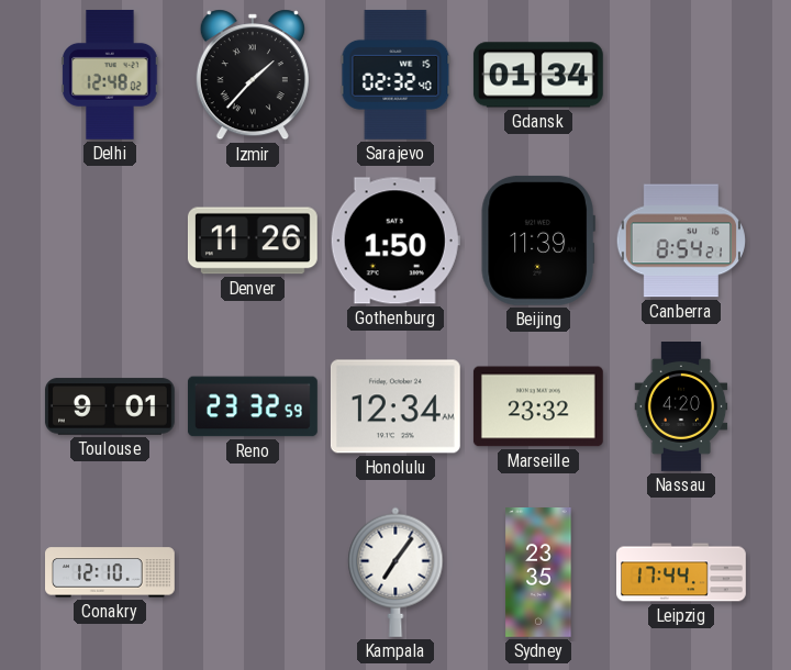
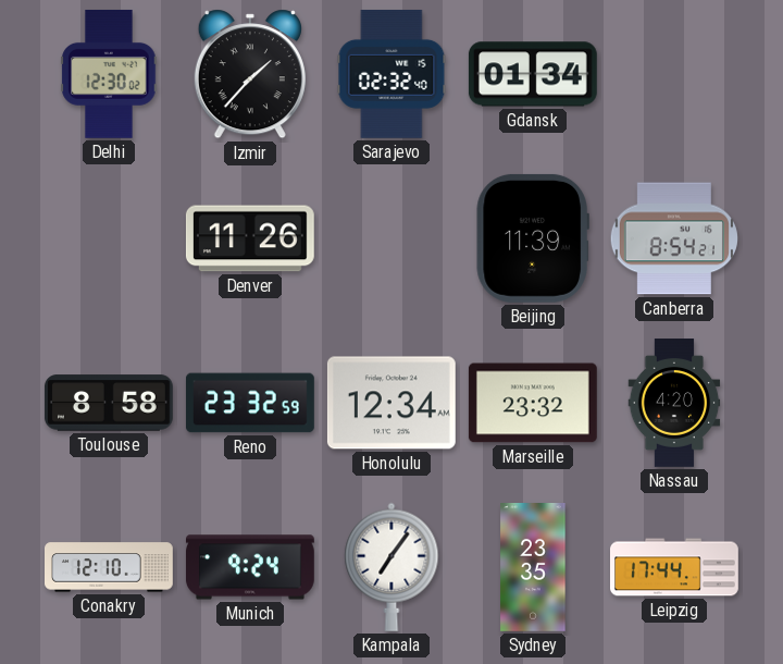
Delhi: 12:48 -> 12:30 (109, 74)
Gothenburg: 1:50 -> none (396, 241)
Toulouse: 9:01 -> 8:58 (109, 403)
Munich: none -> 9:24 (250, 567)
